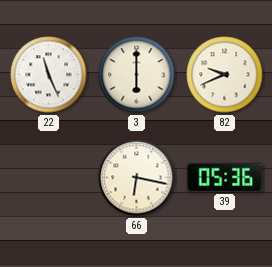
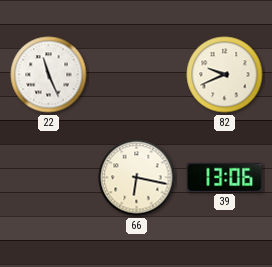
3: 6:00 -> none (137, 75)
39: 05:36 -> 13:06 (225, 177)
